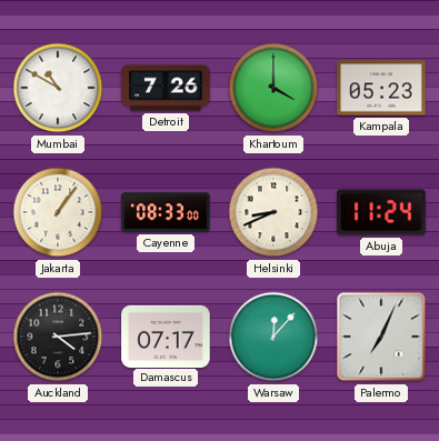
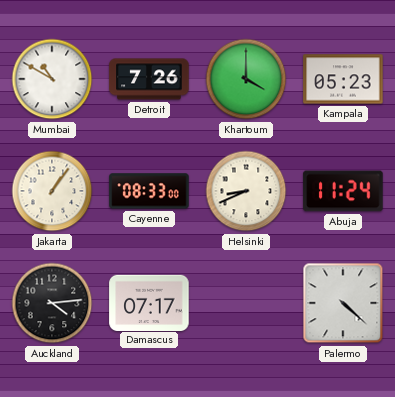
Warsaw: 12:07 -> none (273, 337)
Palermo: 7:04 -> 4:22 (343, 303)
